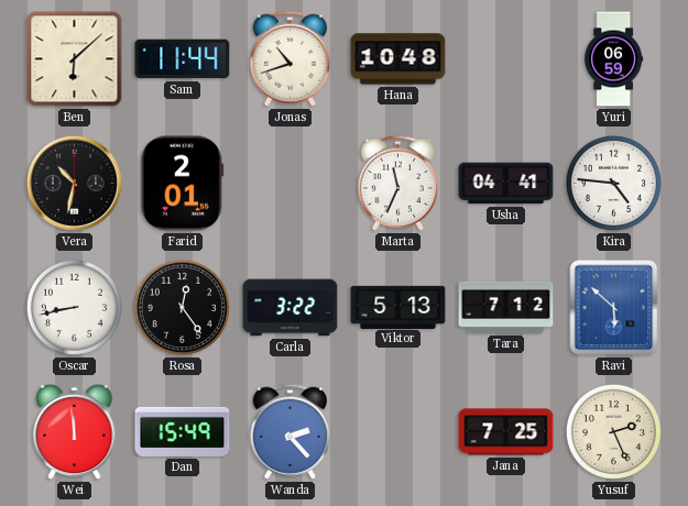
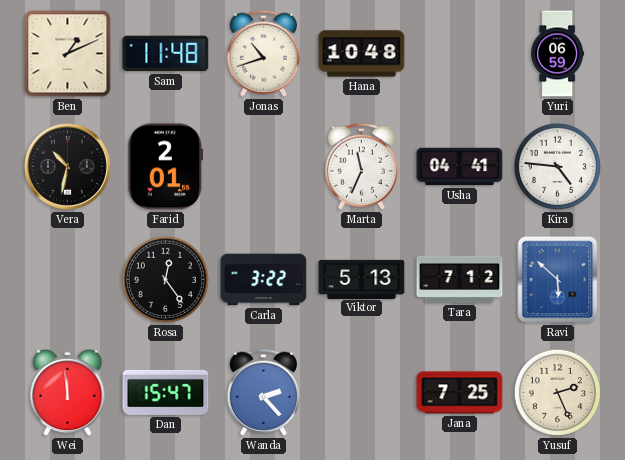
Ben: 6:08 -> 1:11 (68, 54)
Sam: 11:44 -> 11:48 (166, 54)
Oscar: 8:43 -> none (74, 307)
Dan: 15:49 -> 15:47 (166, 392)
